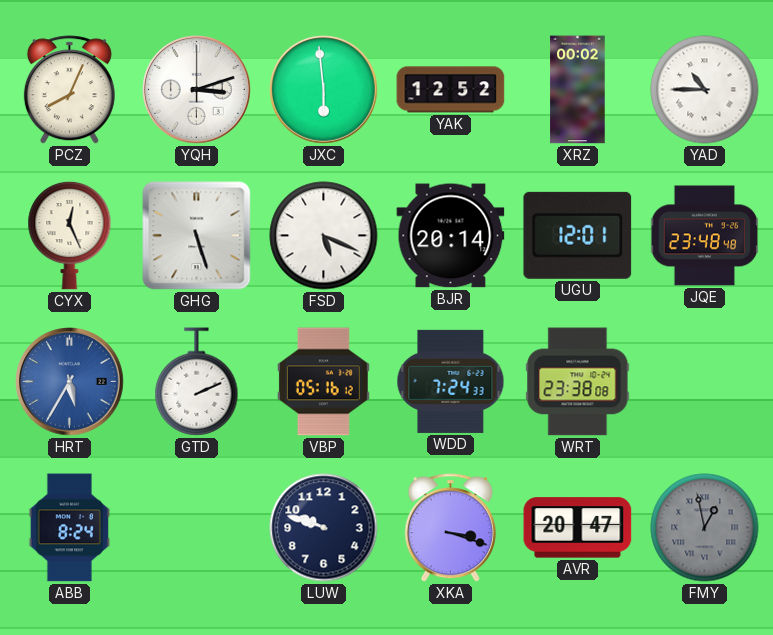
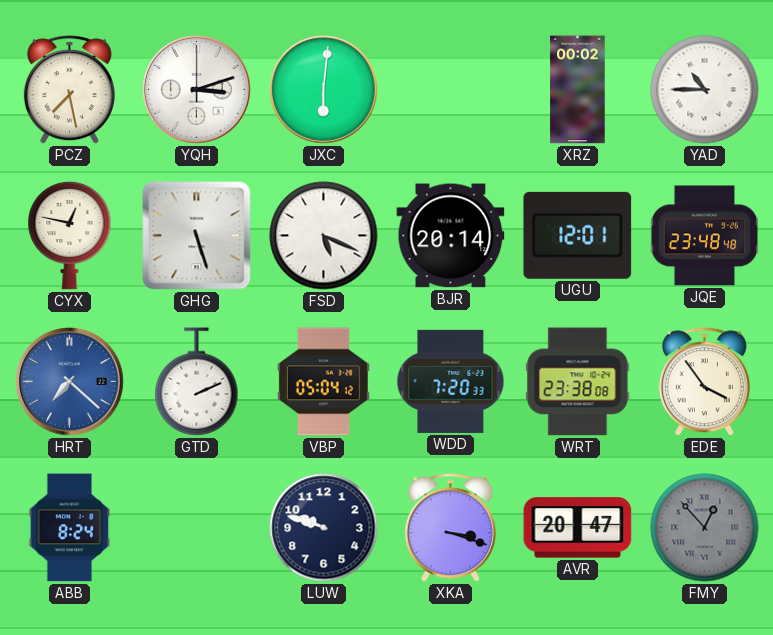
PCZ: 8:04 -> 7:28 (69, 90)
JXC: 5:59 -> 6:01 (324, 90)
YAK: 12:52 -> none (451, 90)
CYX: 12:26 -> 12:47 (70, 235)
HRT: 5:35 -> 7:22 (70, 382)
VBP: 05:16 -> 05:04 (323, 382)
WDD: 7:24 -> 7:20 (451, 381)
EDE: none -> 3:54 (704, 382)
FMY: 12:58 -> 12:53 (705, 528)
